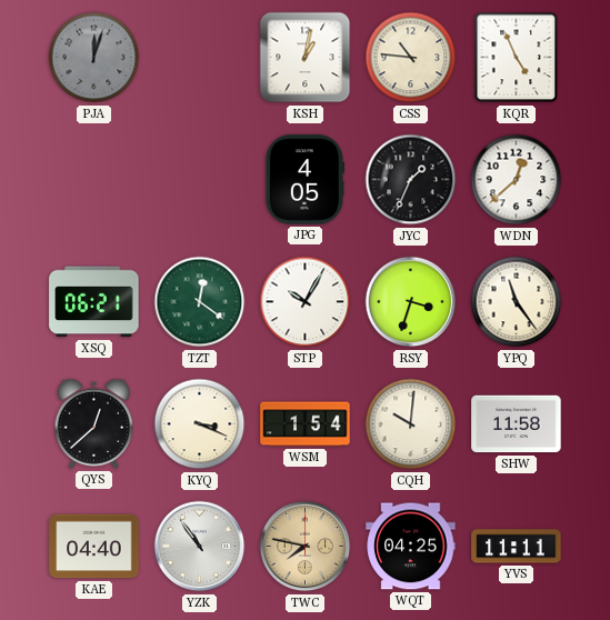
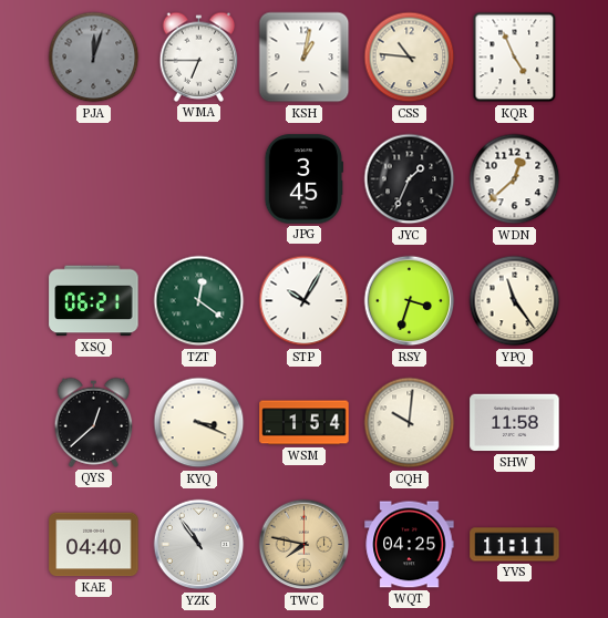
WMA: none -> 6:45 (199, 56)
JPG: 4:05 -> 3:45 (302, 179)
